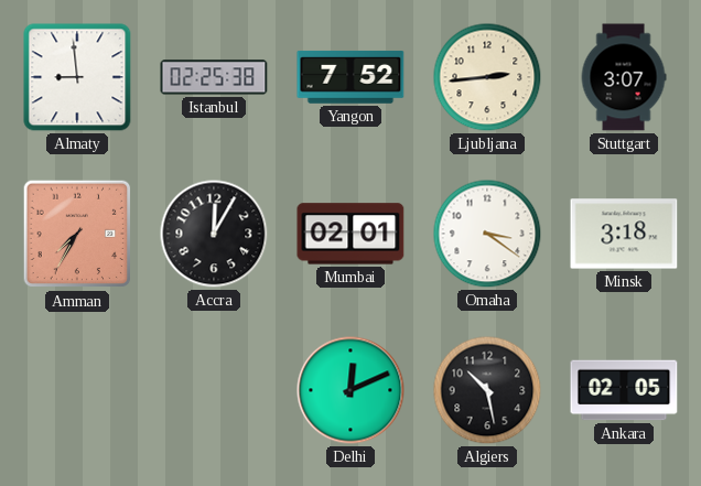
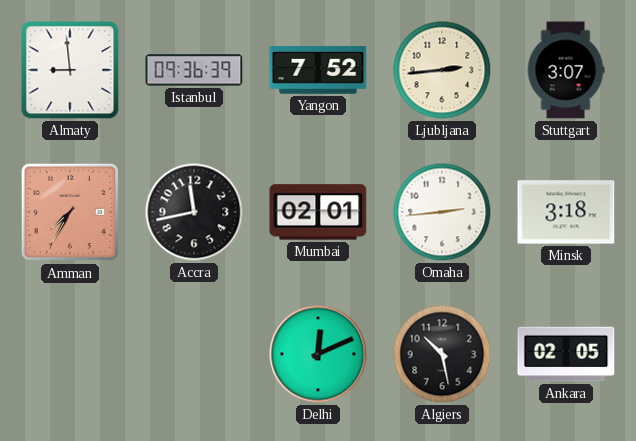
Istanbul: 02:25 -> 09:36 (194, 70)
Accra: 12:05 -> 11:43 (194, 212)
Omaha: 3:21 -> 2:44 (442, 212)
